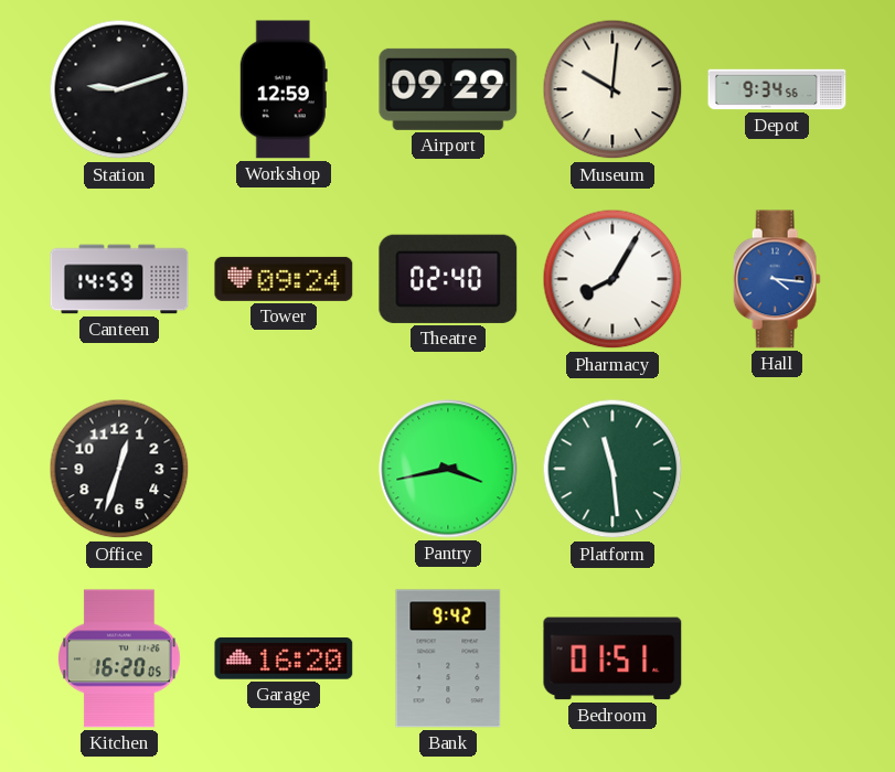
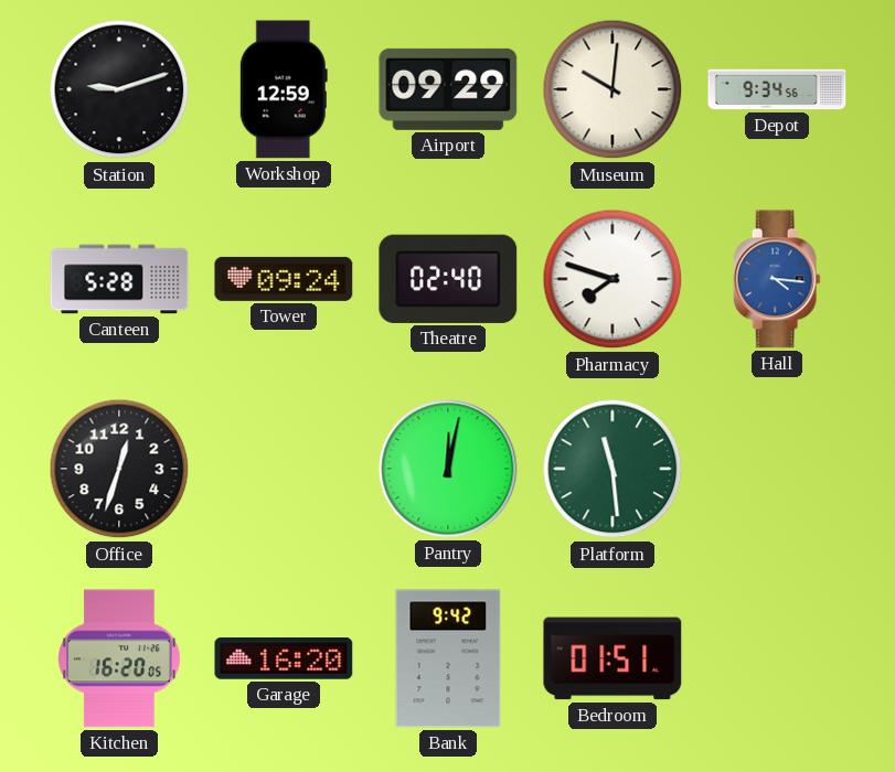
Canteen: 14:59 -> 5:28 (119, 279)
Pharmacy: 8:05 -> 7:48 (612, 279)
Pantry: 3:43 -> 12:02 (448, 469)
